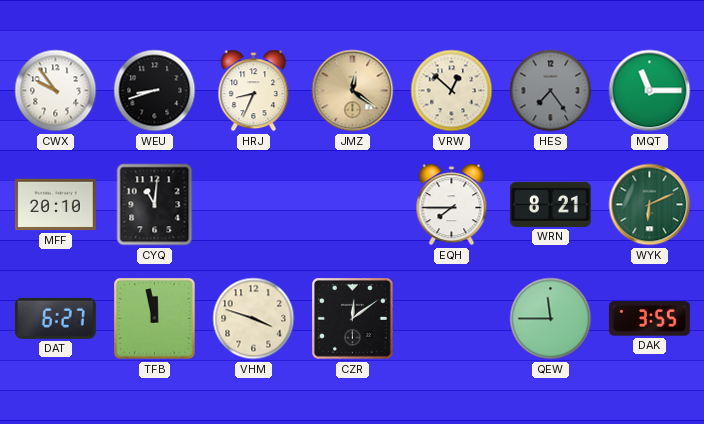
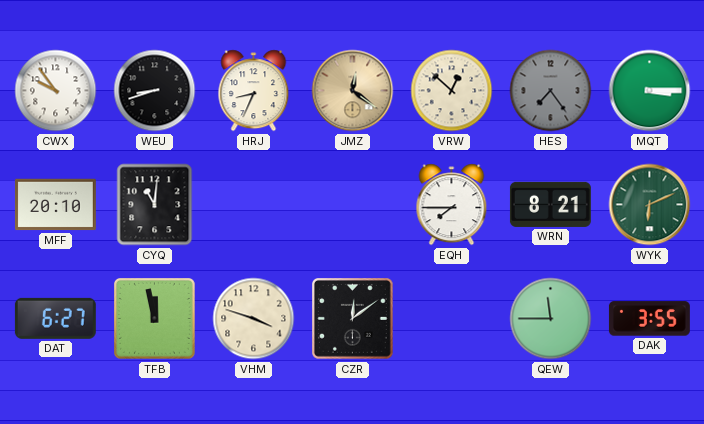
MQT: 11:15 -> 3:15 (650, 91)
